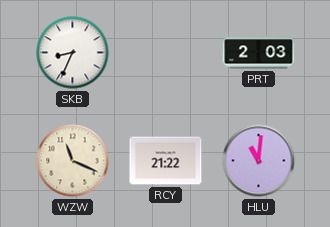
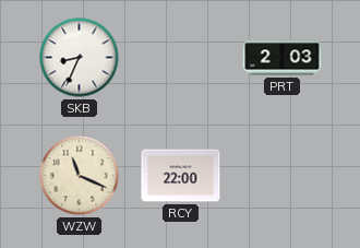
RCY: 21:22 -> 22:00 (181, 176)
HLU: 11:01 -> none (259, 161)
